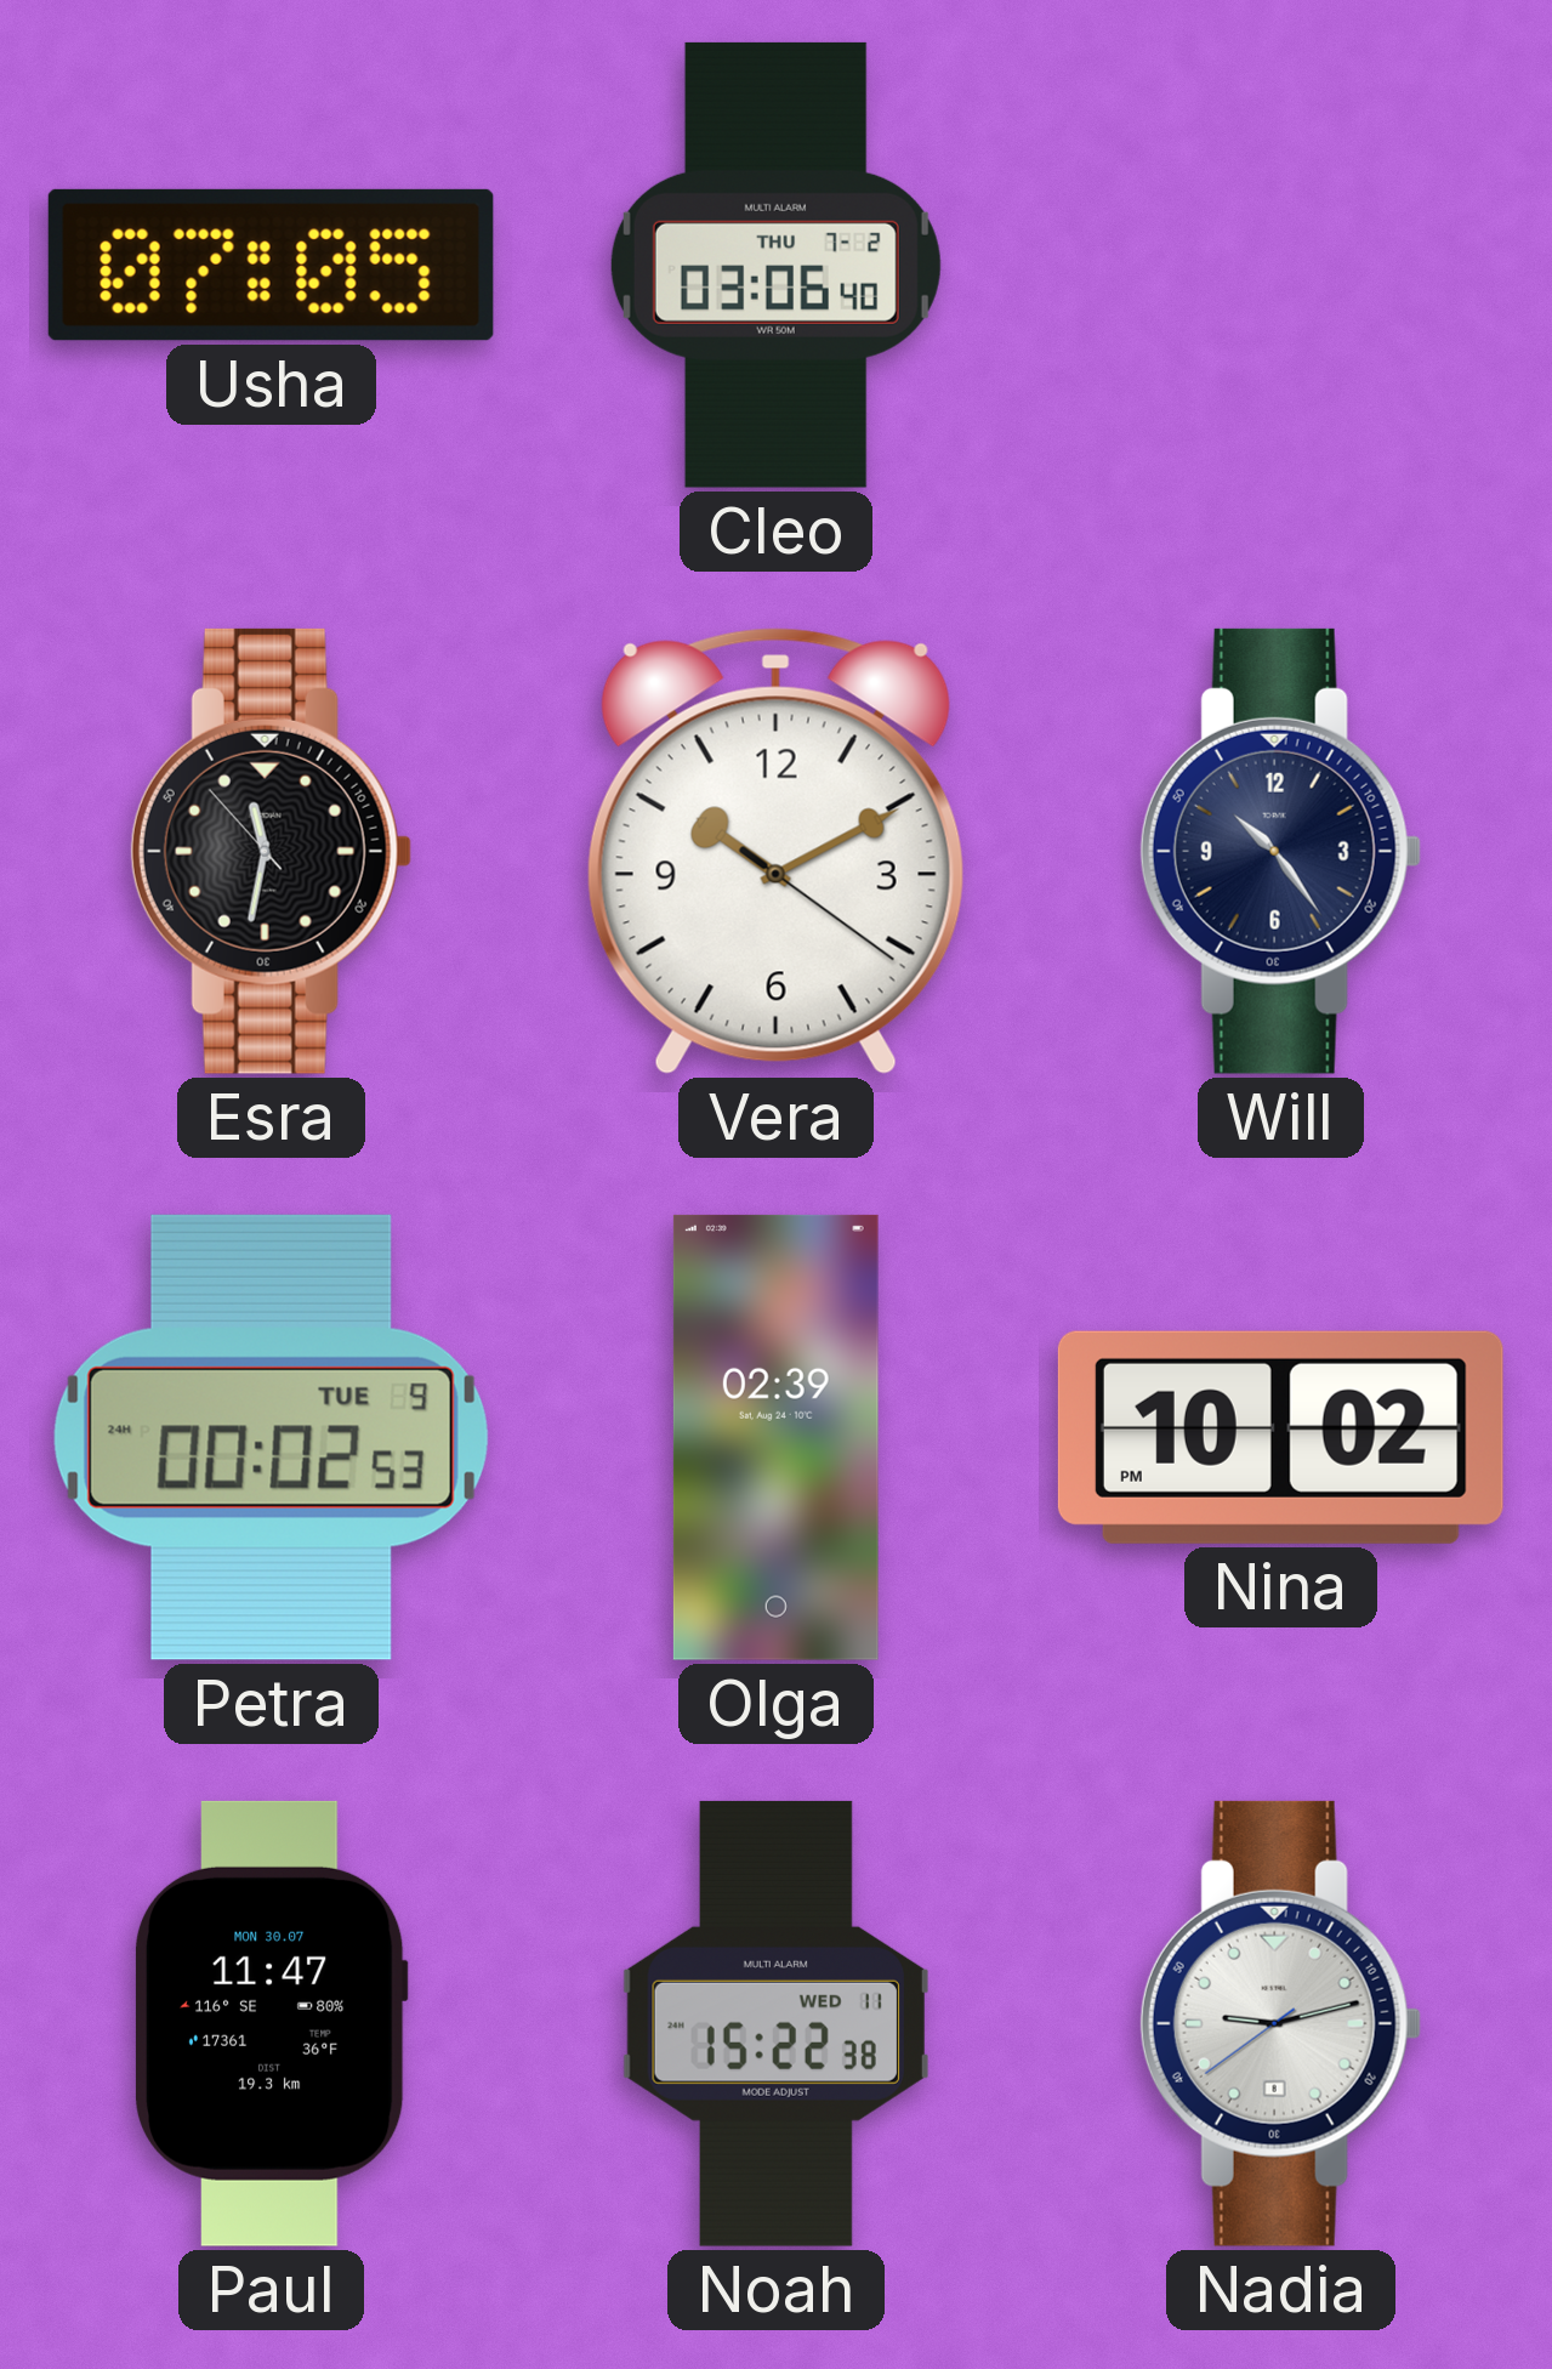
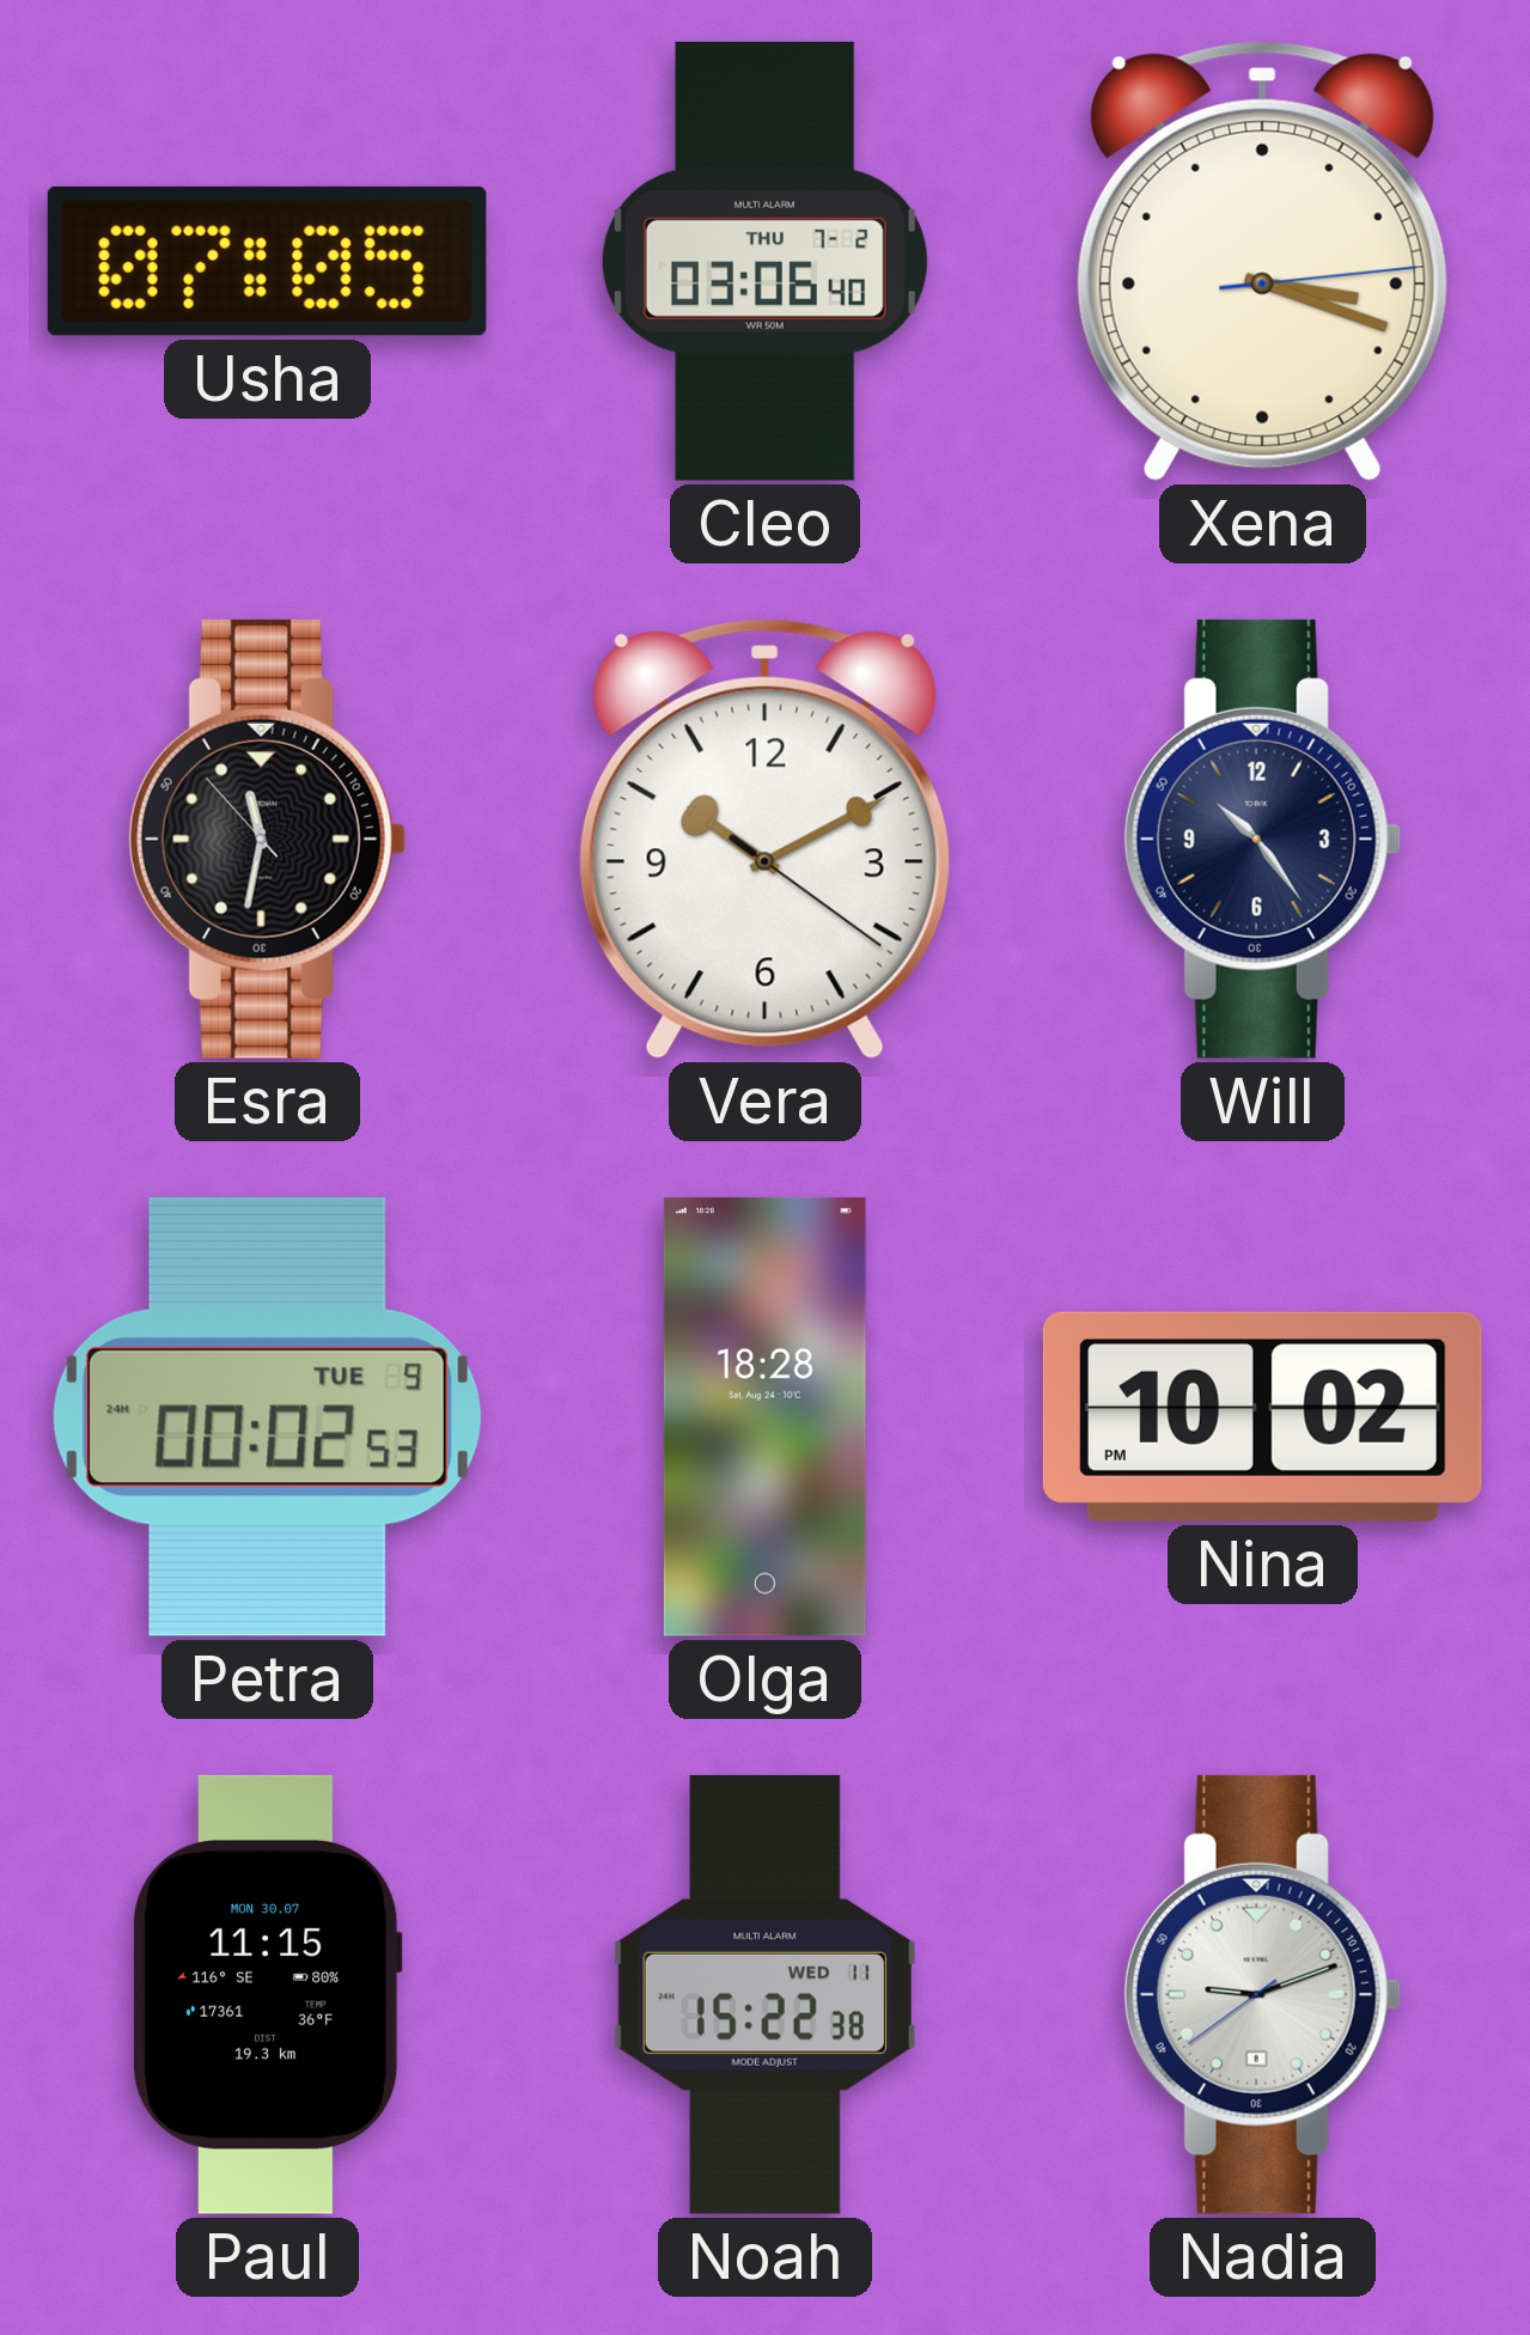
Xena: none -> 3:18 (1262, 261)
Olga: 02:39 -> 18:28 (764, 1416)
Paul: 11:47 -> 11:15 (267, 1994)
Nadia: 9:12 -> 9:11 (1262, 1994)
